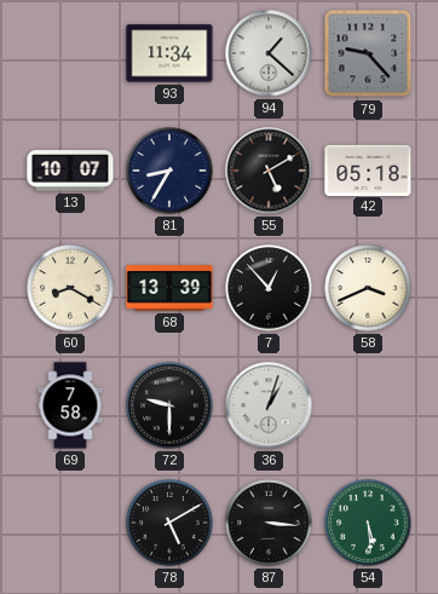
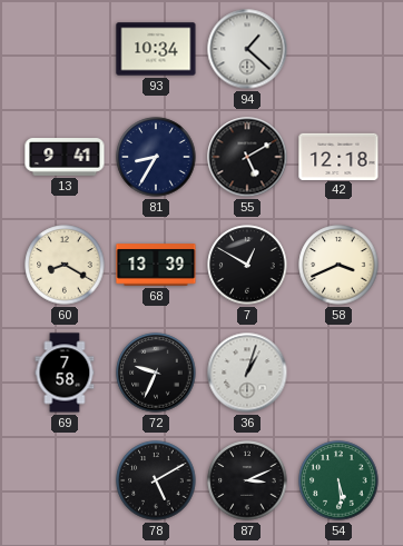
93: 11:34 -> 10:34 (156, 49)
79: 9:23 -> none (368, 53)
13: 10:07 -> 9:41 (65, 157)
42: 05:18 -> 12:18 (338, 156)
7: 12:53 -> 12:50 (247, 265)
72: 9:30 -> 9:34 (156, 373)
87: 3:16 -> 3:11 (247, 480)
